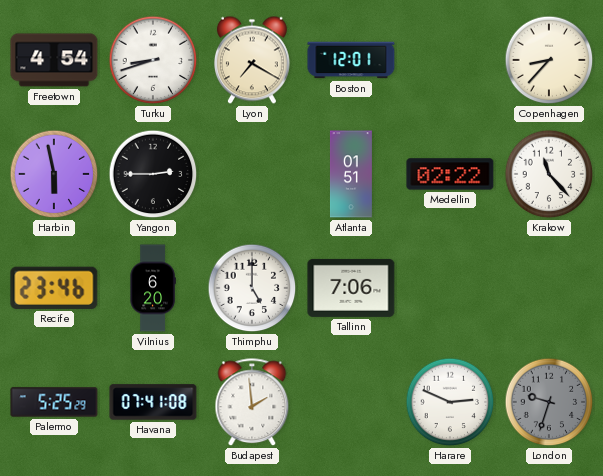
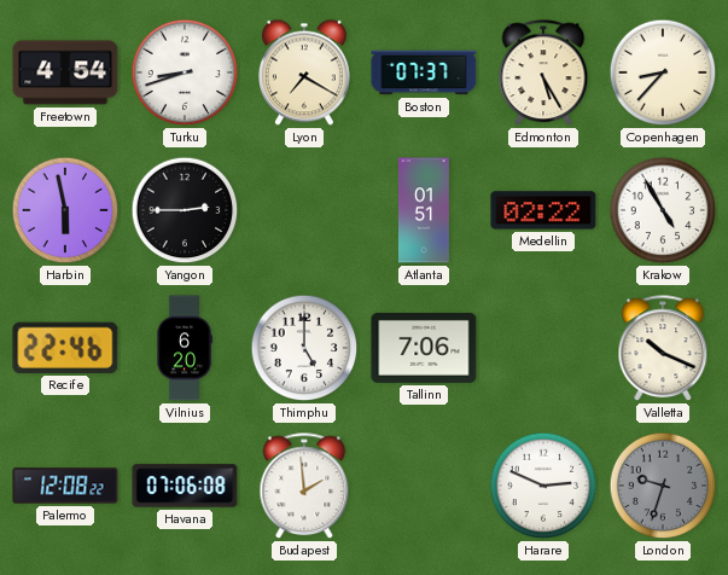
Boston: 12:01 -> 07:37 (424, 72)
Edmonton: none -> 5:25 (543, 74)
Krakow: 11:23 -> 4:55 (663, 210)
Recife: 23:46 -> 22:46 (65, 348)
Valletta: none -> 10:19 (663, 349)
Palermo: 5:25 -> 12:08 (65, 486)
Havana: 07:41 -> 07:06 (185, 486)
